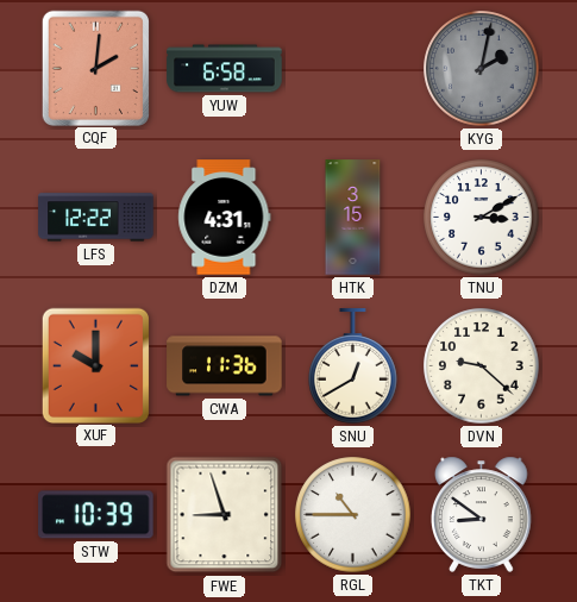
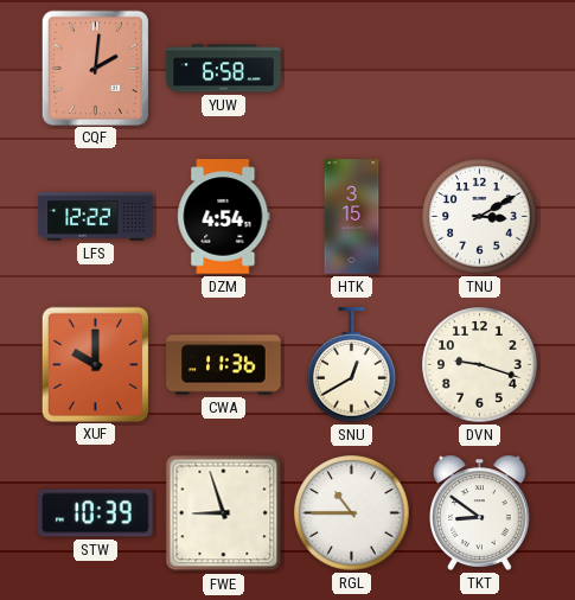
KYG: 2:02 -> none (482, 69)
DZM: 4:31 -> 4:54 (224, 217)
DVN: 9:22 -> 9:18 (480, 365)
